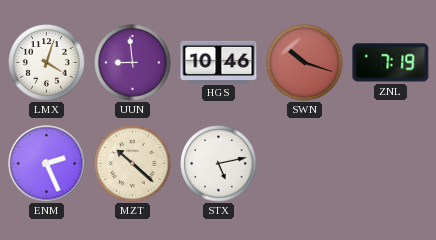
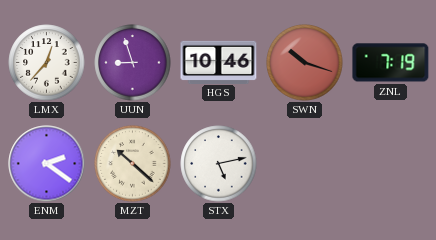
LMX: 4:03 -> 12:37 (47, 63)
UUN: 8:59 -> 8:57 (133, 63)
ENM: 2:26 -> 2:21 (47, 164)
